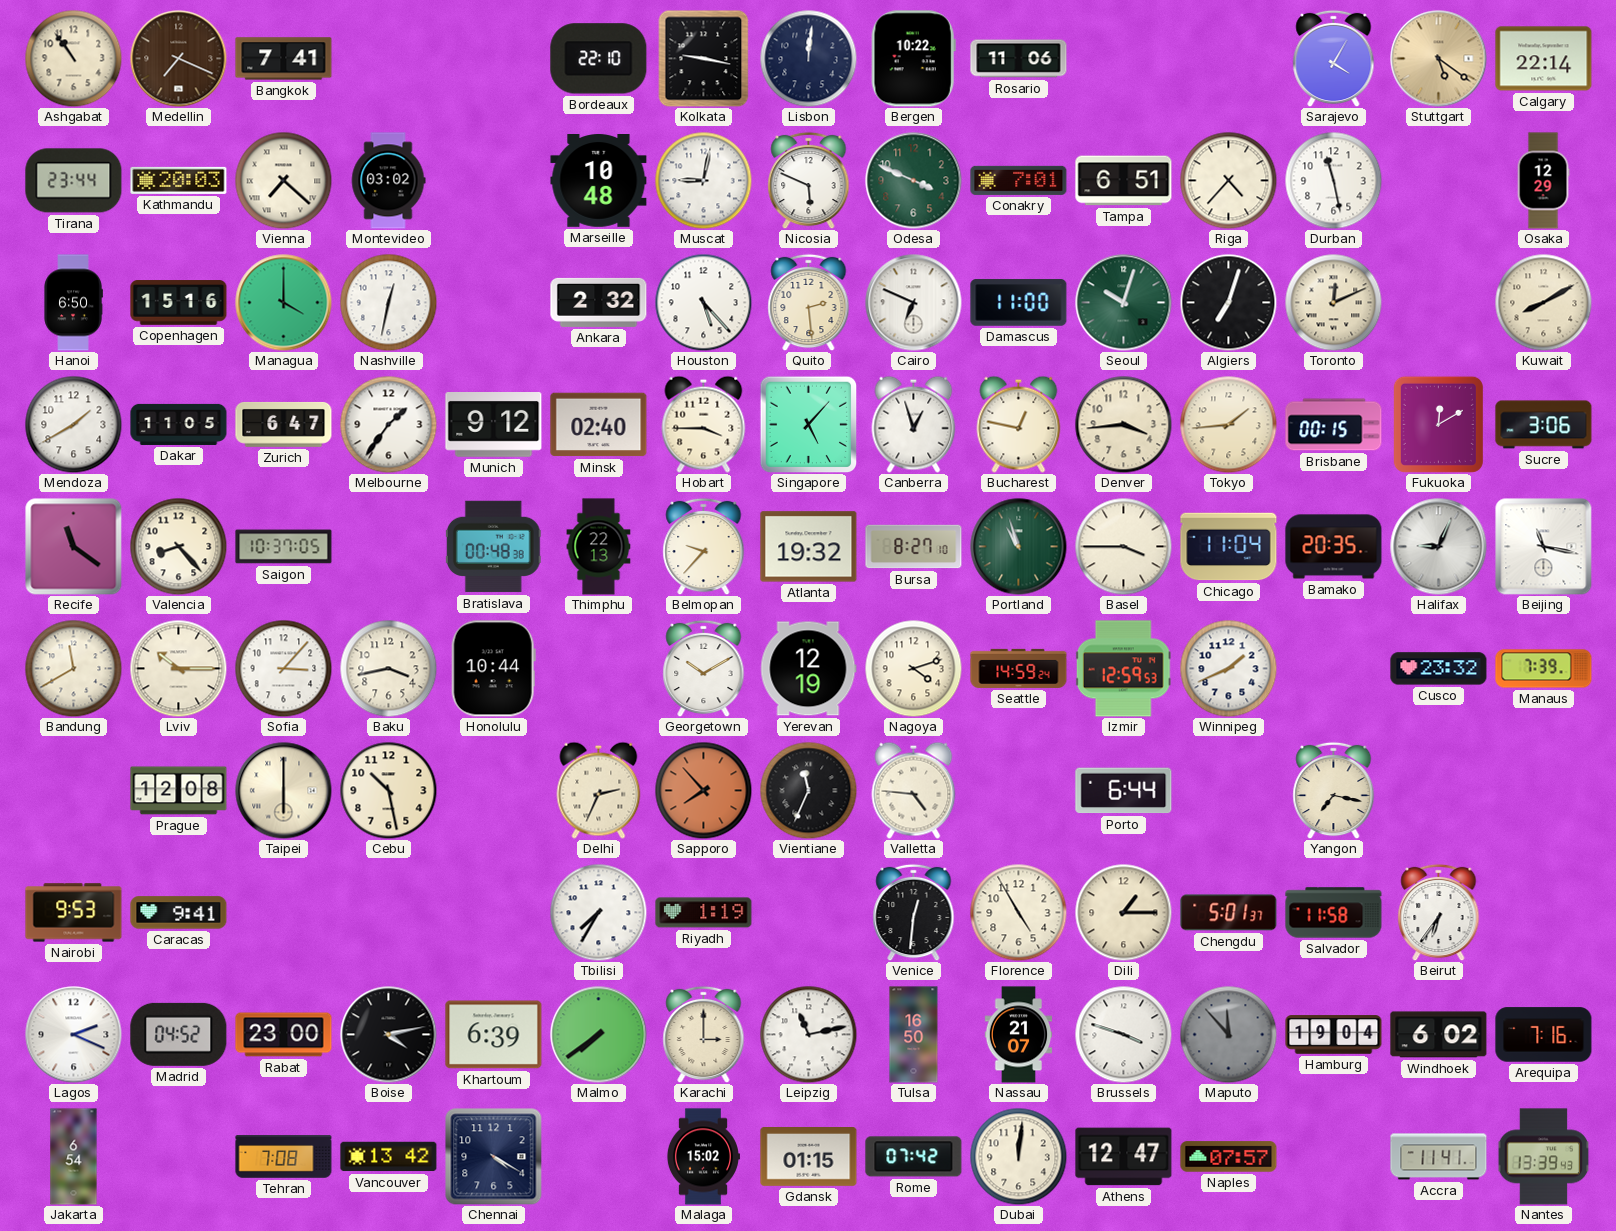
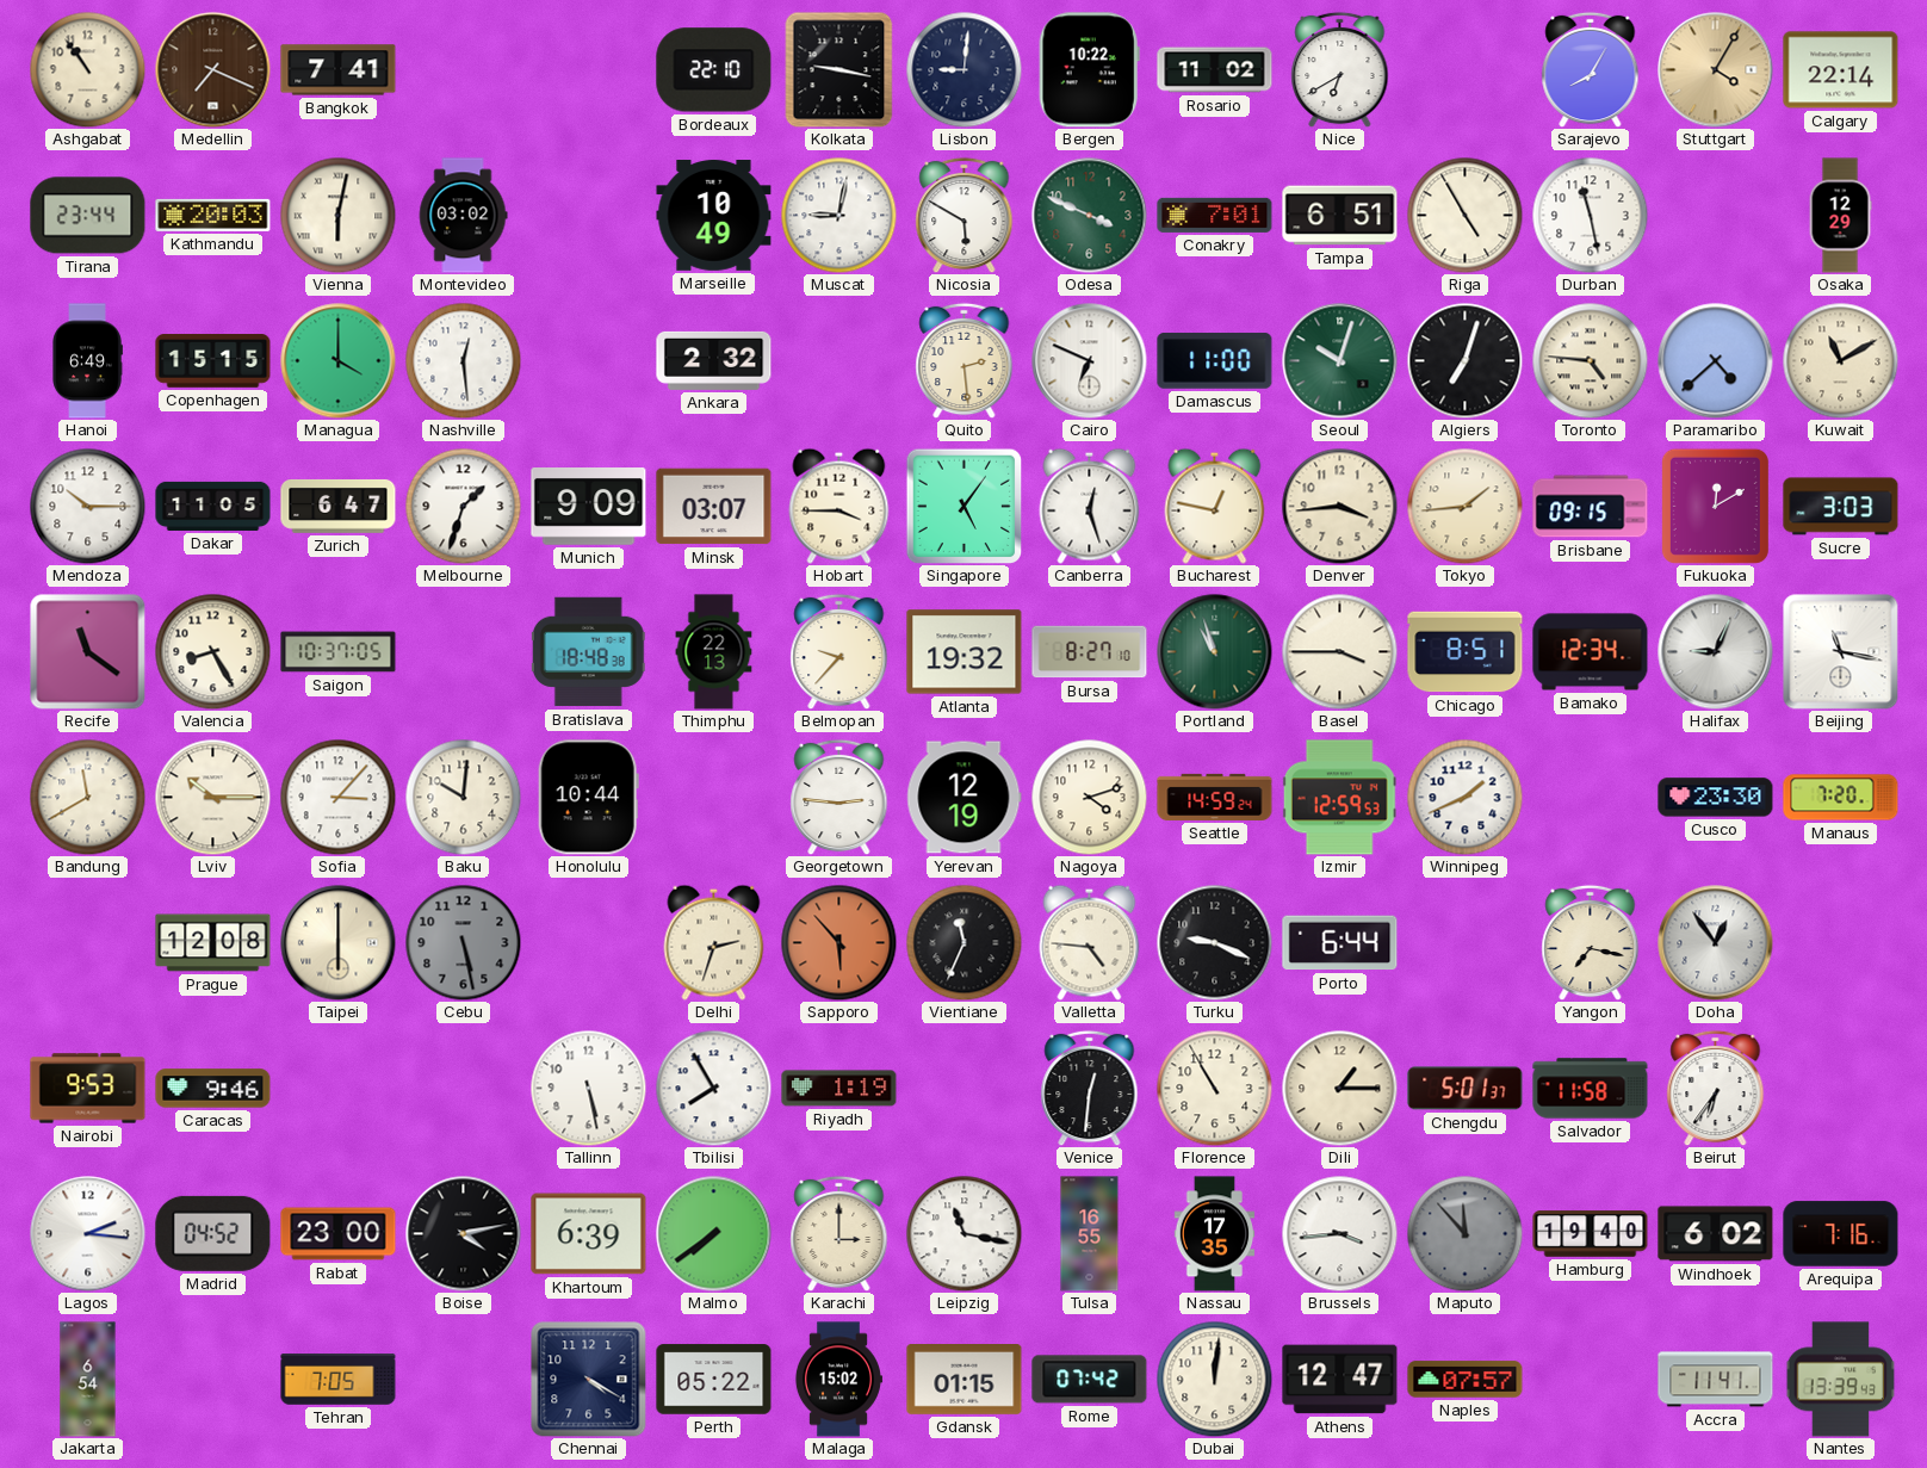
Lisbon: 12:01 -> 9:01 (963, 69)
Rosario: 11:06 -> 11:02 (1215, 70)
Nice: none -> 6:40 (1340, 69)
Sarajevo: 4:05 -> 8:05 (1591, 69)
Stuttgart: 5:21 -> 4:05 (1716, 70)
Vienna: 7:22 -> 6:02 (337, 215)
Marseille: 10:48 -> 10:49 (714, 216)
Nicosia: 5:49 -> 5:50 (965, 215)
Riga: 4:37 -> 4:55 (1464, 215)
Hanoi: 6:50 -> 6:49 (87, 361)
Copenhagen: 15:16 -> 15:15 (213, 361)
Nashville: 12:32 -> 12:29 (463, 360)
Houston: 5:23 -> none (703, 302)
Toronto: 12:11 -> 4:46 (1590, 360)
Paramaribo: none -> 4:38 (1716, 361)
Kuwait: 8:10 -> 11:10 (1840, 360)
Mendoza: 1:40 -> 10:15 (87, 506)
Melbourne: 1:36 -> 1:33 (463, 506)
Munich: 9:12 -> 9:09 (589, 507)
Minsk: 02:40 -> 03:07 (714, 507)
Singapore: 5:07 -> 5:06 (963, 506)
Canberra: 12:57 -> 12:27 (1090, 506)
Brisbane: 00:15 -> 09:15 (1591, 507)
Sucre: 3:06 -> 3:03 (1841, 507)
Valencia: 8:23 -> 8:25 (212, 651)
Bratislava: 00:48 -> 18:48 (588, 652)
Chicago: 11:04 -> 8:51 (1466, 652)
Bamako: 20:35 -> 12:34 (1591, 652)
Baku: 3:43 -> 10:01 (463, 797)
Georgetown: 10:10 -> 2:46 (839, 797)
Cusco: 23:32 -> 23:30 (1716, 798)
Manaus: 7:39 -> 7:20 (1841, 798)
Cebu: 10:28 -> 5:28 (463, 942)
Cebu dial: cream -> grey (463, 942)
Delhi: 2:34 -> 2:33 (714, 942)
Sapporo: 7:53 -> 5:53 (838, 942)
Turku: none -> 9:19 (1214, 942)
Doha: none -> 12:54 (1716, 943)
Caracas: 9:41 -> 9:46 (213, 1089)
Tallinn: none -> 5:28 (588, 1088)
Tbilisi: 7:35 -> 7:55 (713, 1088)
Florence: 4:55 -> 10:55 (1214, 1088)
Lagos: 2:19 -> 2:16 (88, 1234)
Leipzig: 11:13 -> 11:17 (963, 1233)
Tulsa: 16:50 -> 16:55 (1090, 1234)
Nassau: 21:07 -> 17:35 (1215, 1234)
Brussels: 3:48 -> 3:44 (1339, 1233)
Hamburg: 19:04 -> 19:40 (1591, 1234)
Tehran: 7:08 -> 7:05 (339, 1380)
Vancouver: 13:42 -> none (389, 1157)
Perth: none -> 05:22 (714, 1380)
